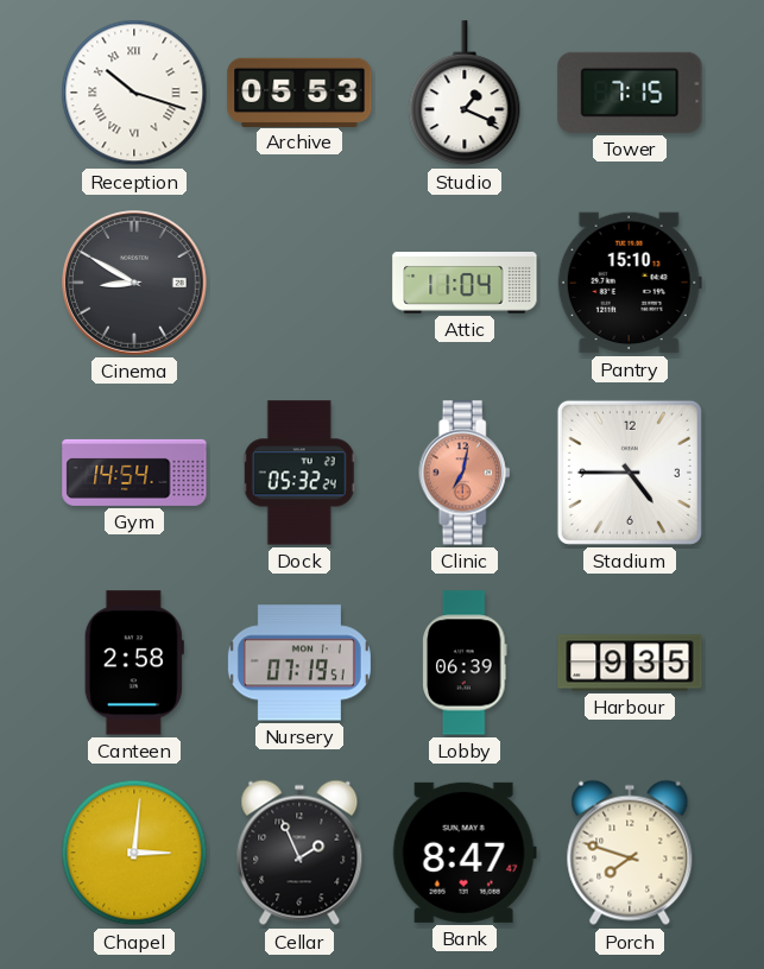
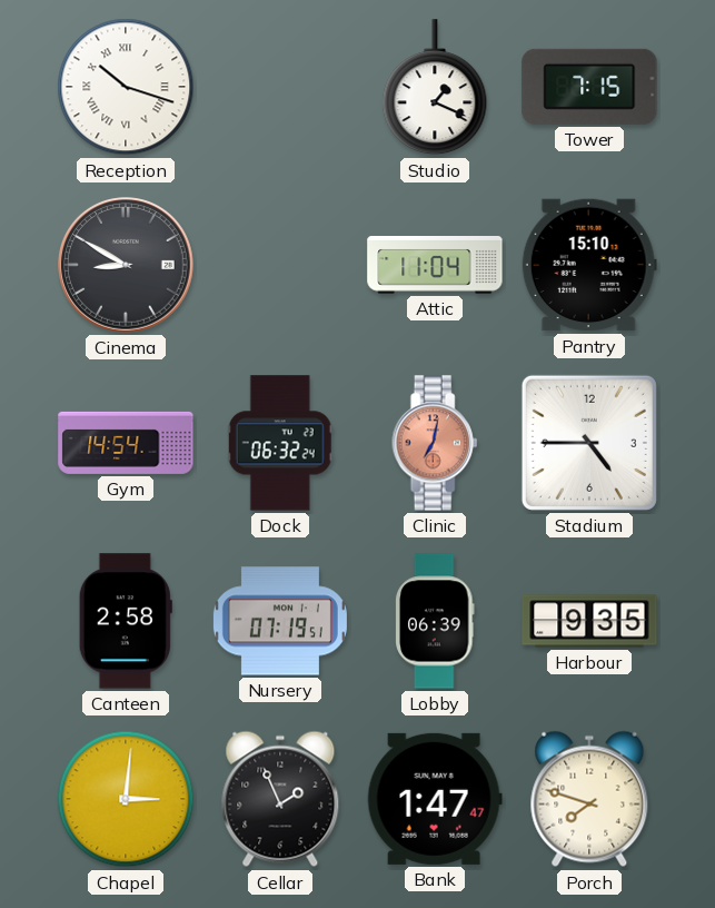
Archive: 05:53 -> none (299, 91)
Dock: 05:32 -> 06:32 (280, 443)
Bank: 8:47 -> 1:47 (435, 799)
